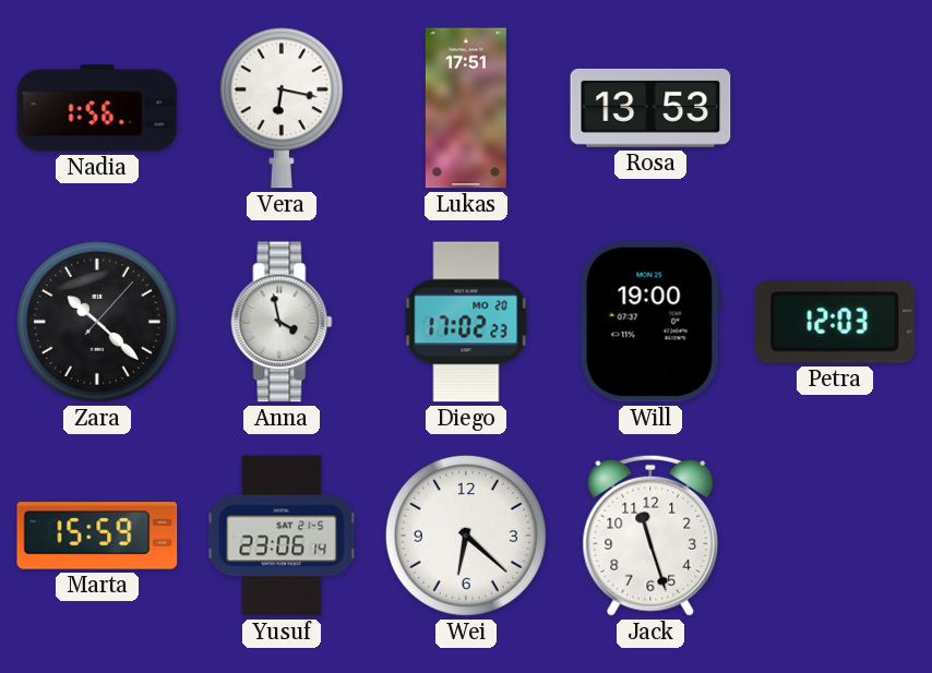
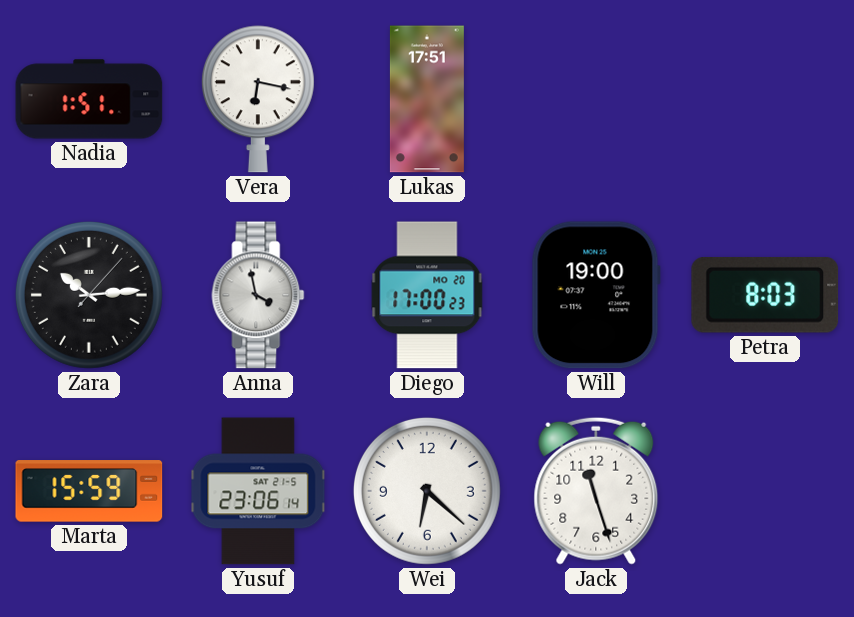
Nadia: 1:56 -> 1:51 (89, 99)
Rosa: 13:53 -> none (650, 108)
Zara: 10:22 -> 10:14 (89, 295)
Diego: 17:02 -> 17:00 (427, 295)
Petra: 12:03 -> 8:03 (765, 295)
